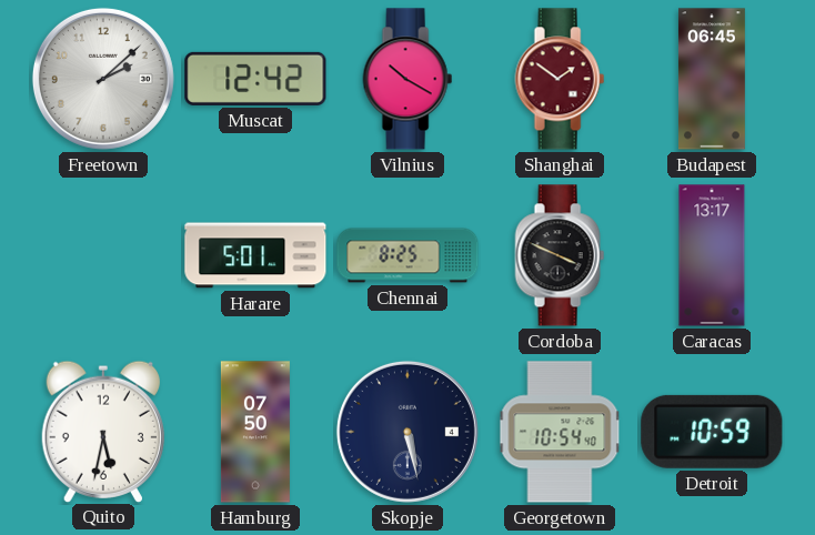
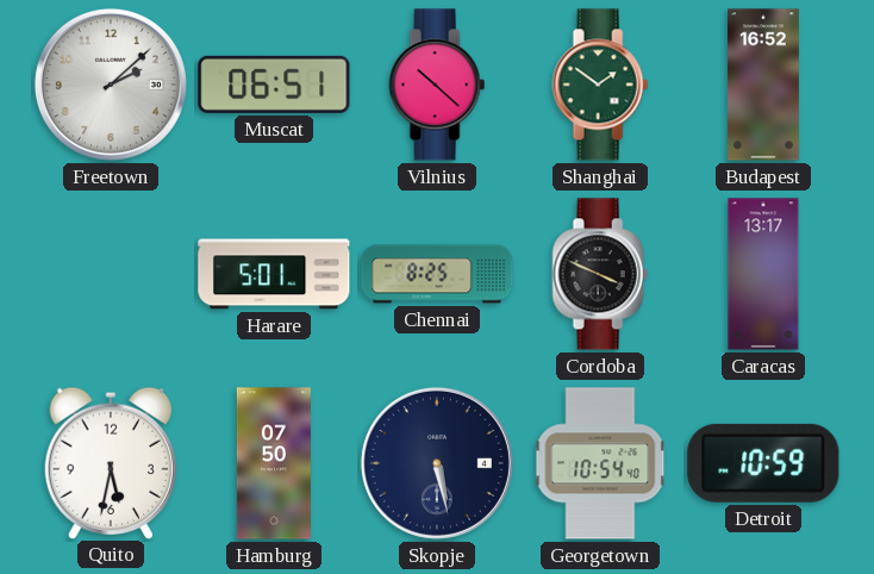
Muscat: 12:42 -> 06:51 (274, 85)
Vilnius: 10:20 -> 10:22 (437, 85)
Shanghai dial: burgundy -> green (600, 85)
Budapest: 06:45 -> 16:52 (763, 85)
